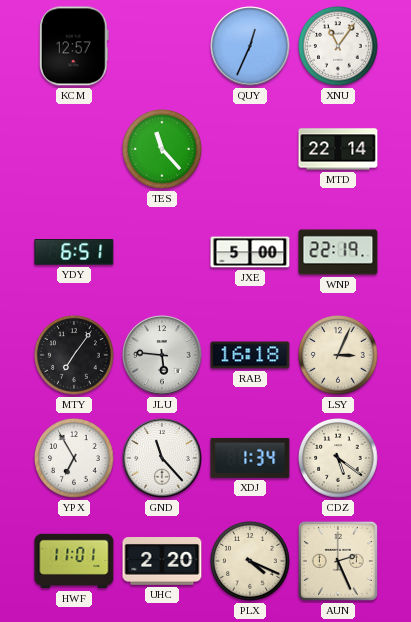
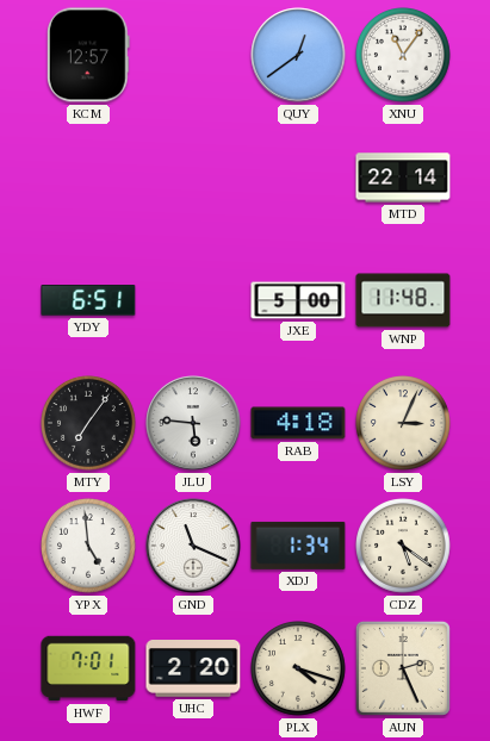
QUY: 12:34 -> 12:39 (298, 55)
TES: 11:23 -> none (163, 150)
WNP: 22:19 -> 11:48 (403, 300)
RAB: 16:18 -> 4:18 (298, 423)
YPX: 6:55 -> 4:59 (89, 547)
GND: 11:23 -> 11:19 (193, 546)
HWF: 11:01 -> 7:01 (88, 668)
PLX: 4:19 -> 4:18 (299, 670)
